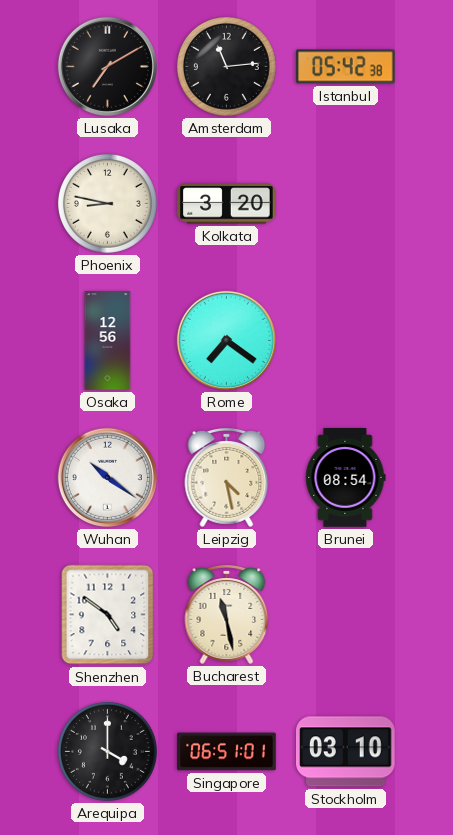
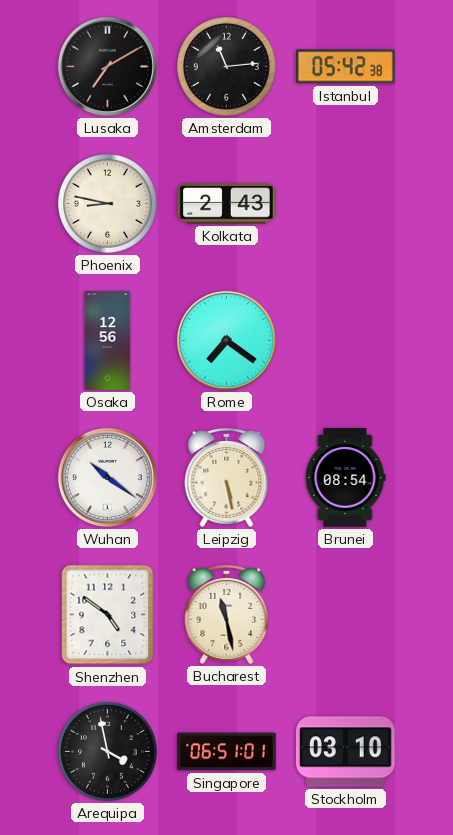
Kolkata: 3:20 -> 2:43 (227, 204)
Leipzig: 4:28 -> 5:28 (227, 477)
Arequipa: 4:00 -> 3:58 (107, 751)
